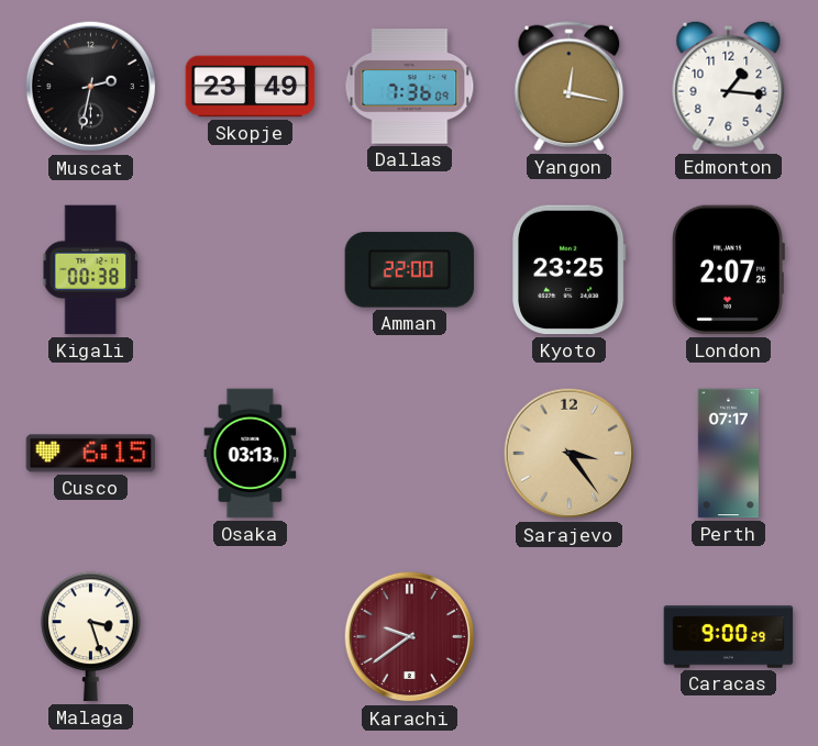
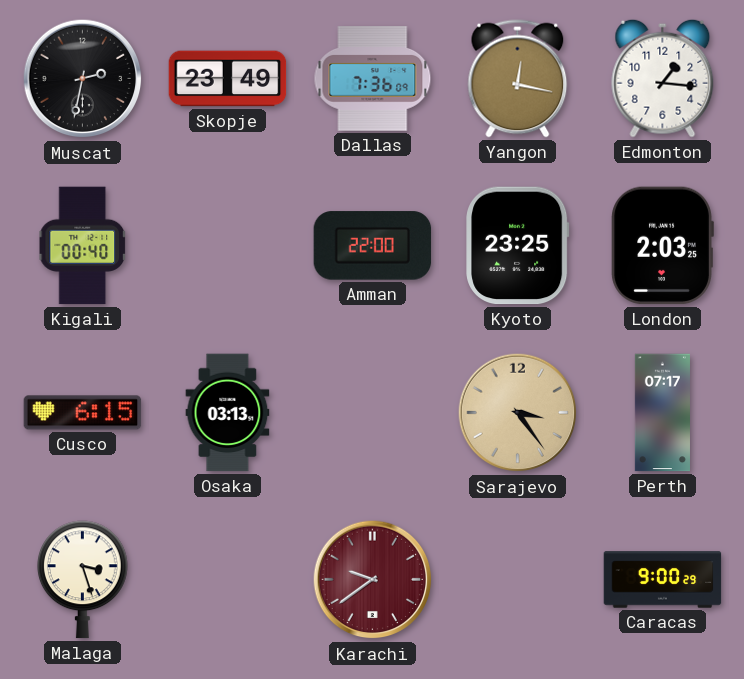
Kigali: 00:38 -> 00:40 (83, 246)
London: 2:07 -> 2:03 (662, 246)
